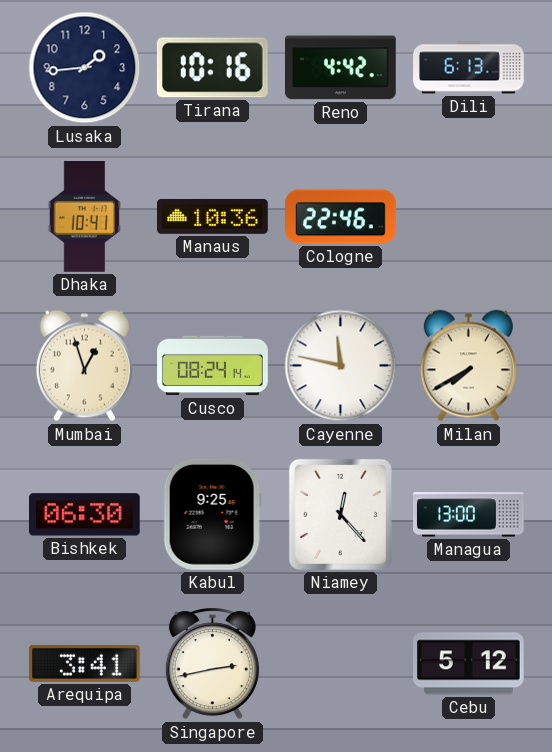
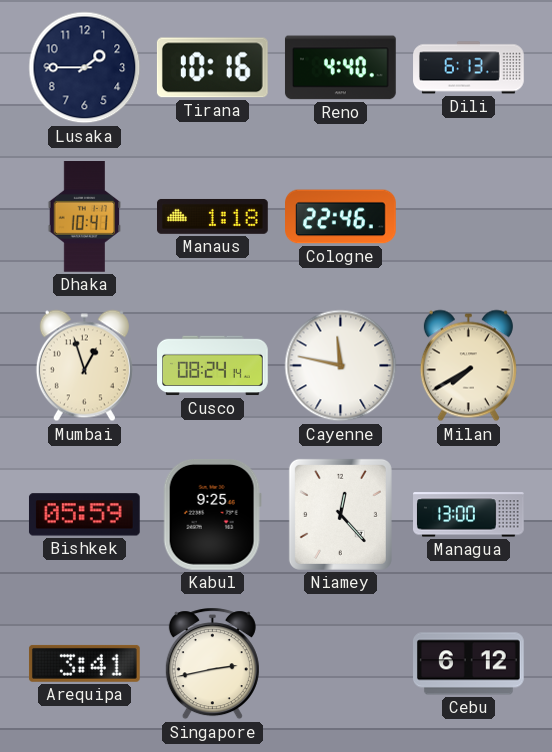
Lusaka: 1:44 -> 1:45 (85, 68)
Reno: 4:42 -> 4:40 (340, 68)
Manaus: 10:36 -> 1:18 (213, 216)
Bishkek: 06:30 -> 05:59 (84, 515)
Cebu: 5:12 -> 6:12 (469, 664)
